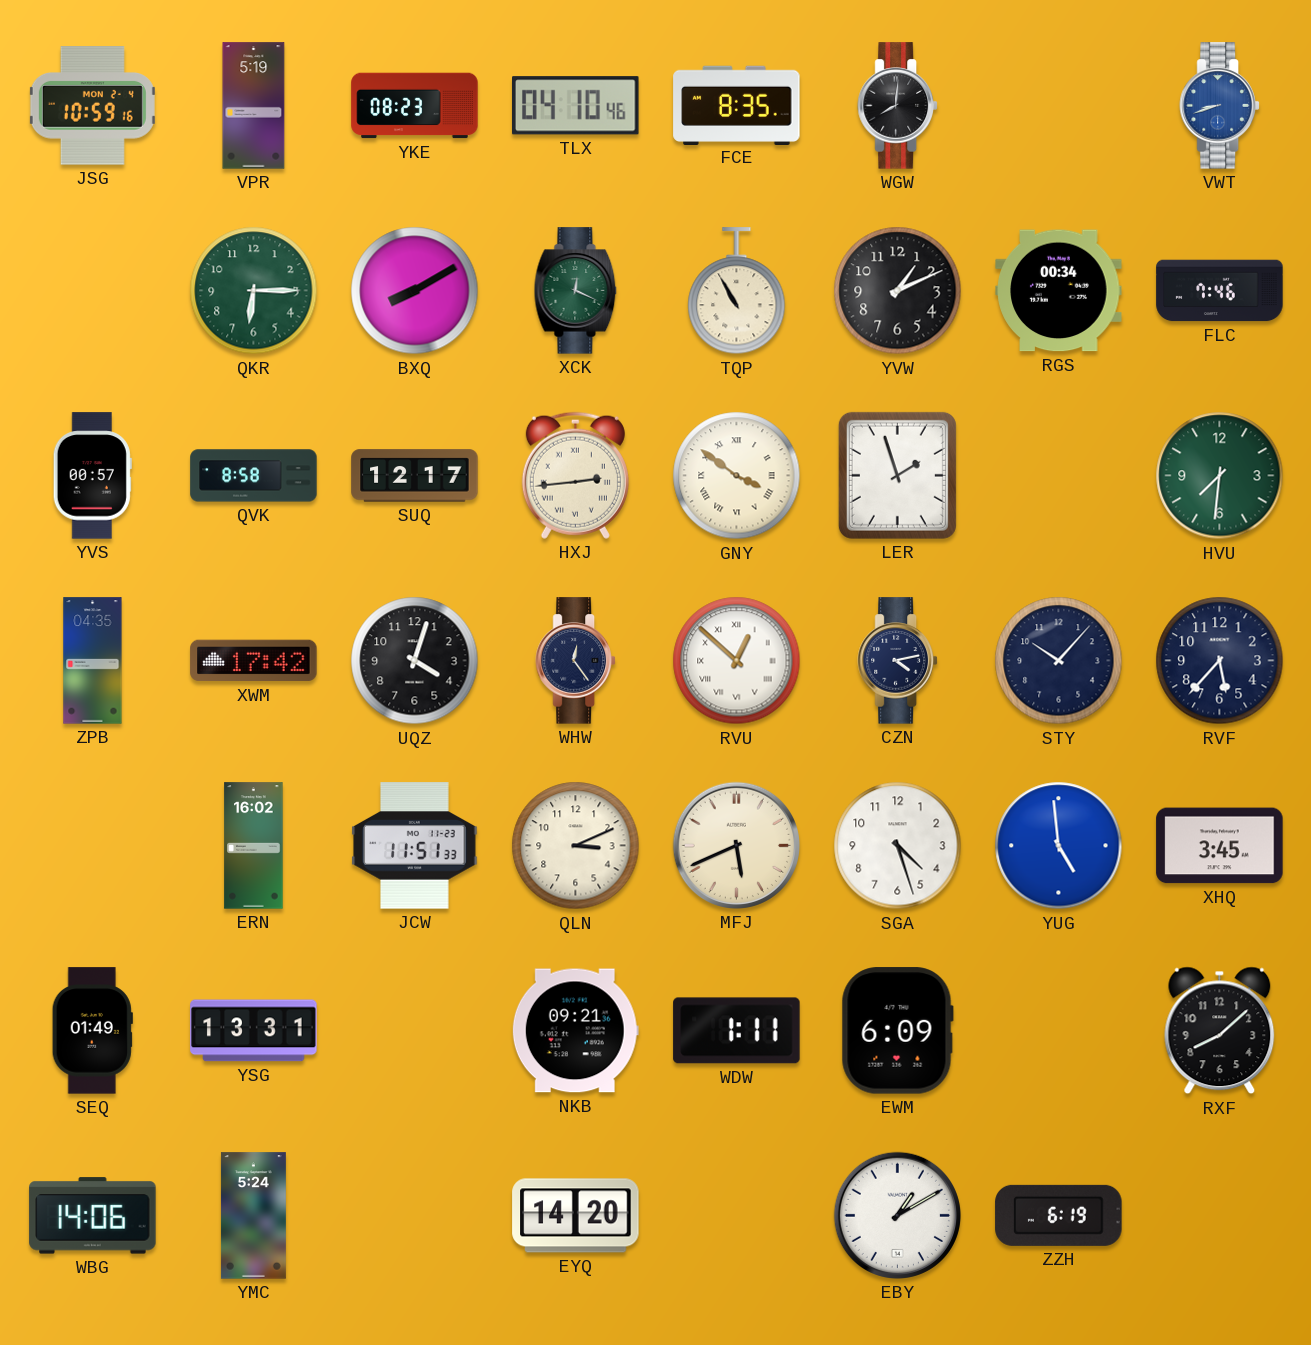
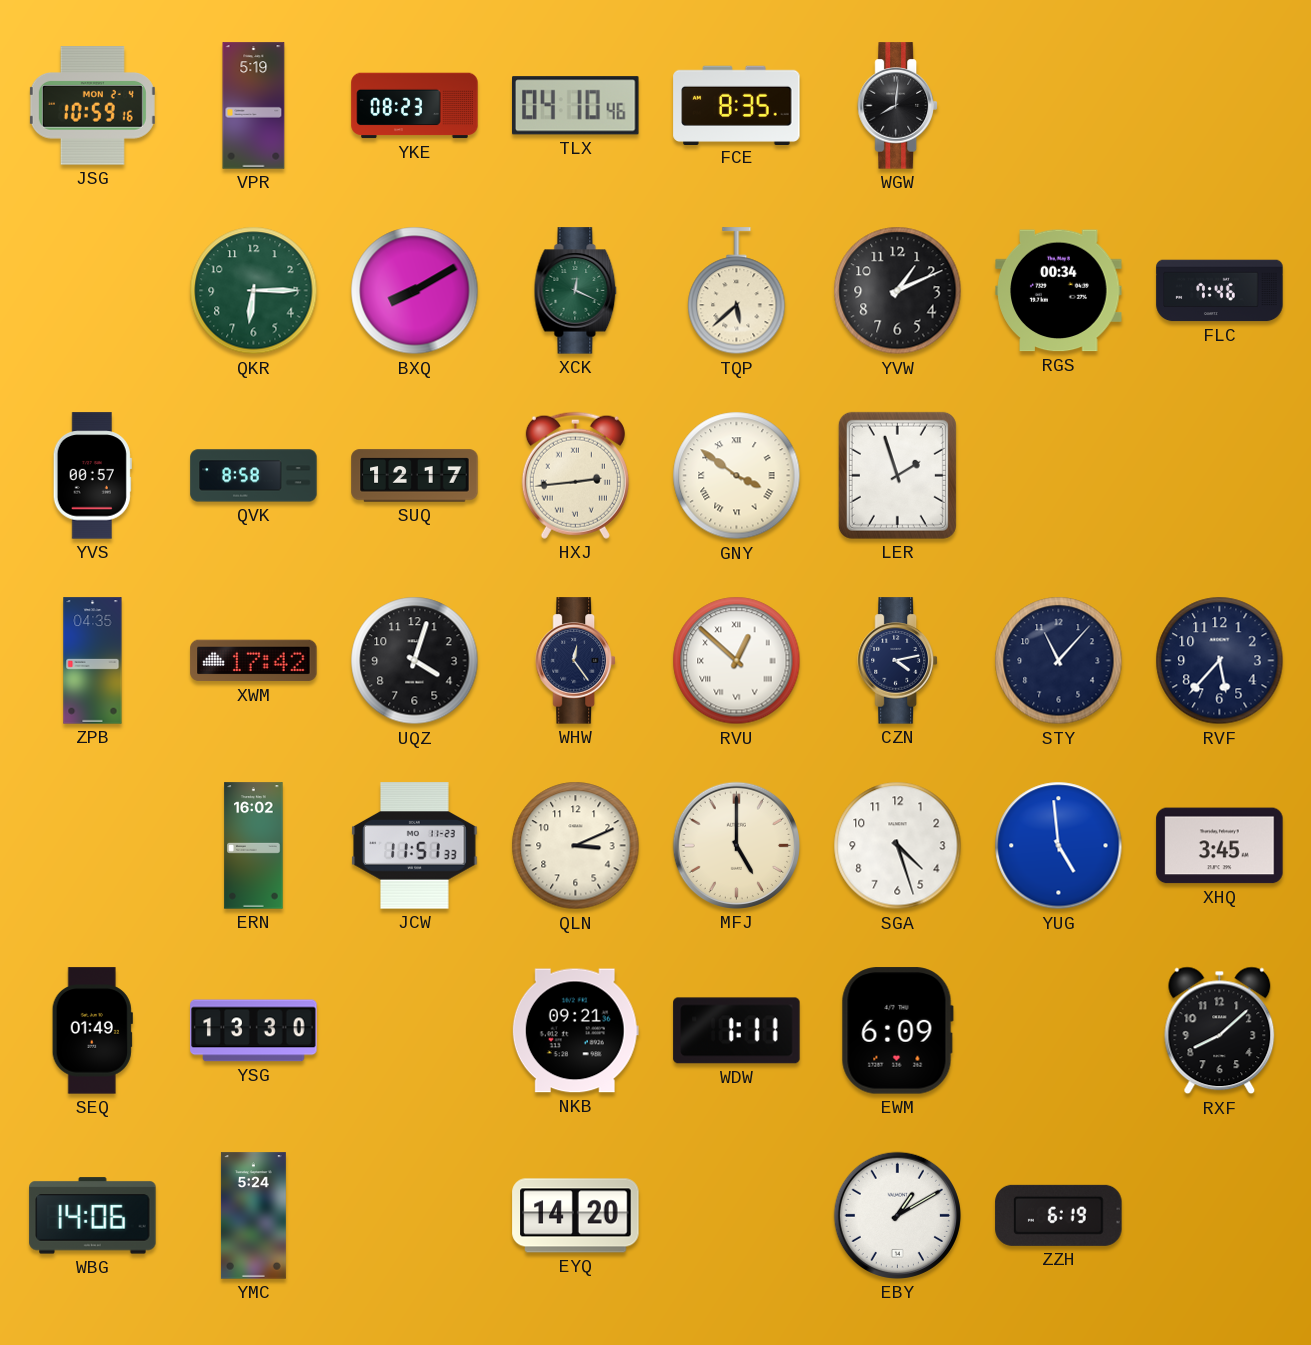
VWT: 8:42 -> none (1220, 106)
TQP: 10:55 -> 5:38 (737, 291)
HVU: 7:31 -> none (1220, 476)
STY: 10:07 -> 11:07 (1059, 661)
MFJ: 5:41 -> 5:00 (736, 845)
YSG: 13:31 -> 13:30 (254, 1031)
